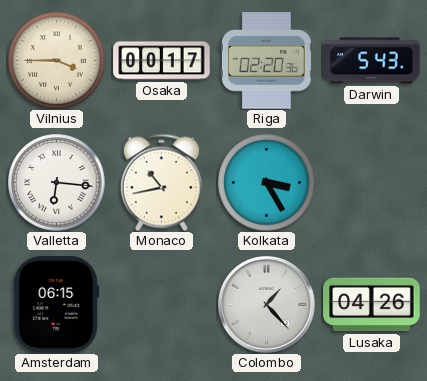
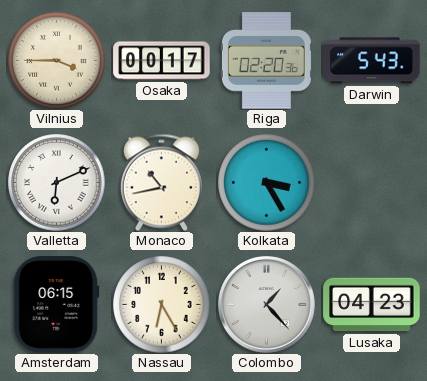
Valletta: 6:16 -> 6:11 (57, 183)
Nassau: none -> 6:25 (162, 305)
Lusaka: 04:26 -> 04:23 (372, 305)
